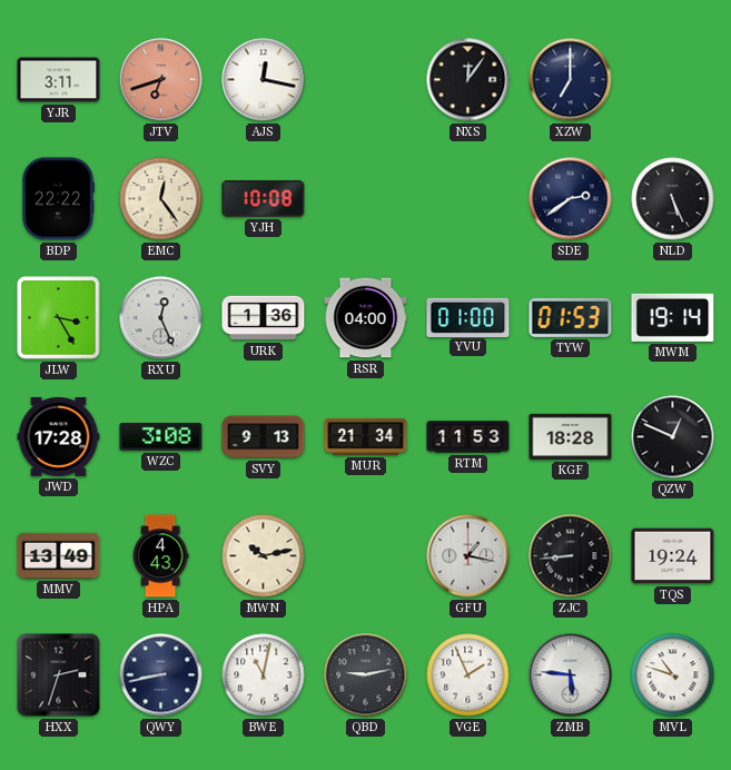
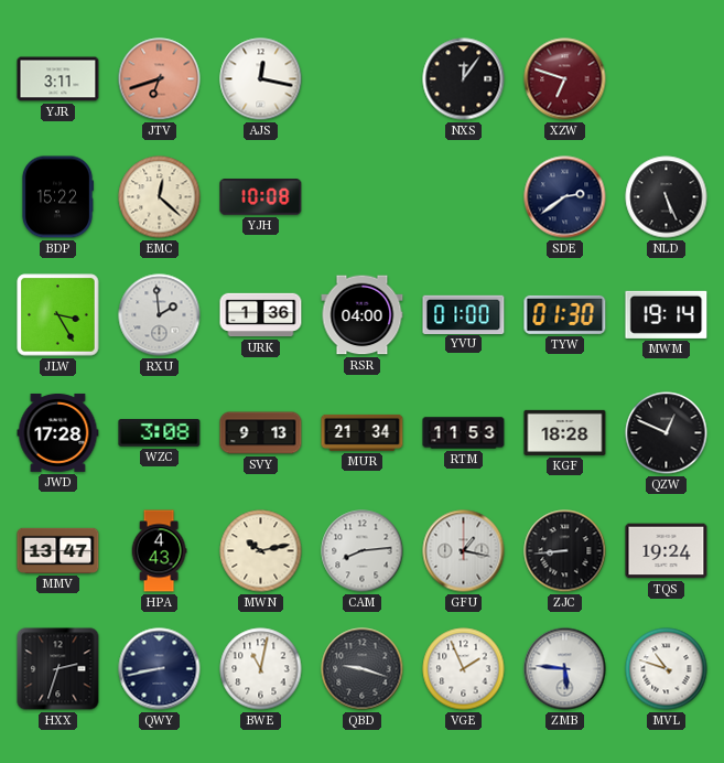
XZW: 7:00 -> 6:48 (565, 79)
XZW dial: navy -> burgundy (565, 79)
BDP: 22:22 -> 15:22 (57, 197)
EMC: 12:24 -> 12:22 (160, 197)
RXU: 12:26 -> 1:59 (160, 315)
TYW: 01:53 -> 01:30 (565, 314)
MMV: 13:49 -> 13:47 (58, 550)
CAM: none -> 8:14 (363, 551)
QBD: 9:13 -> 9:18 (363, 669)
